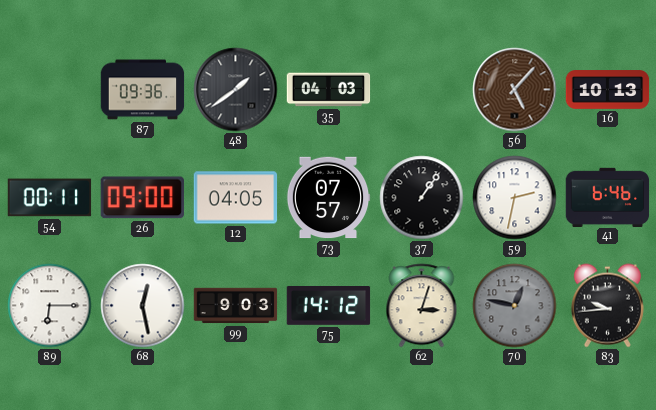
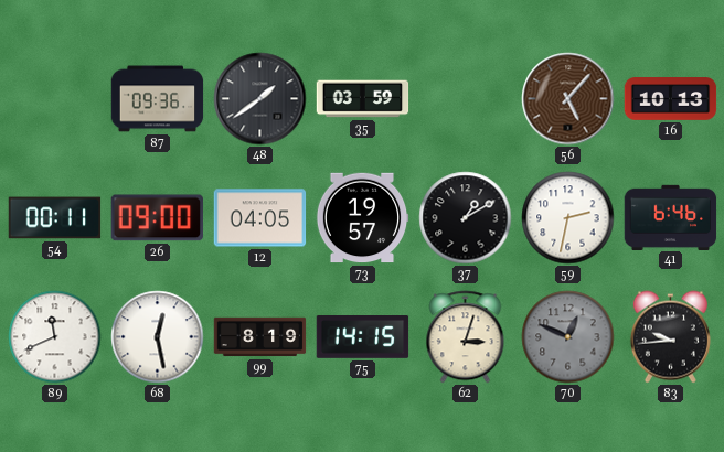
35: 04:03 -> 03:59 (363, 99)
73: 07:57 -> 19:57 (362, 218)
37: 1:06 -> 1:10 (466, 218)
89: 6:15 -> 11:41 (55, 337)
99: 9:03 -> 8:19 (260, 337)
75: 14:12 -> 14:15 (363, 337)
70: 12:47 -> 12:49 (568, 337)
